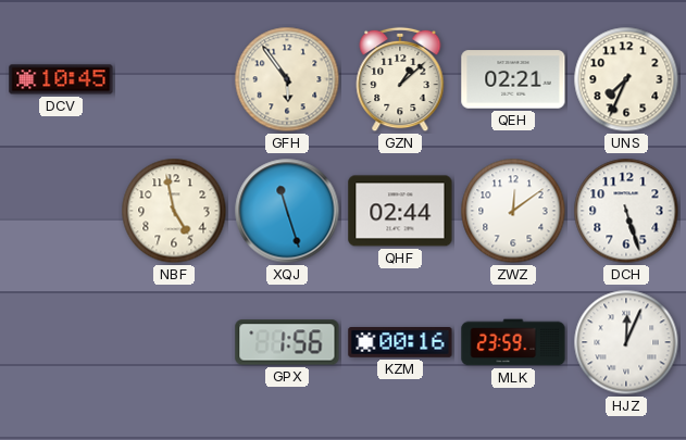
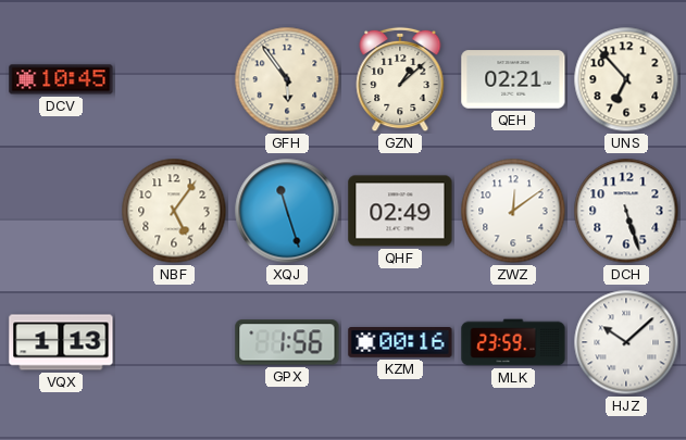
UNS: 7:34 -> 6:53 (626, 79)
NBF: 4:58 -> 5:06 (174, 211)
QHF: 02:44 -> 02:49 (400, 211)
VQX: none -> 1:13 (61, 342)
HJZ: 12:04 -> 10:08 (626, 342)
